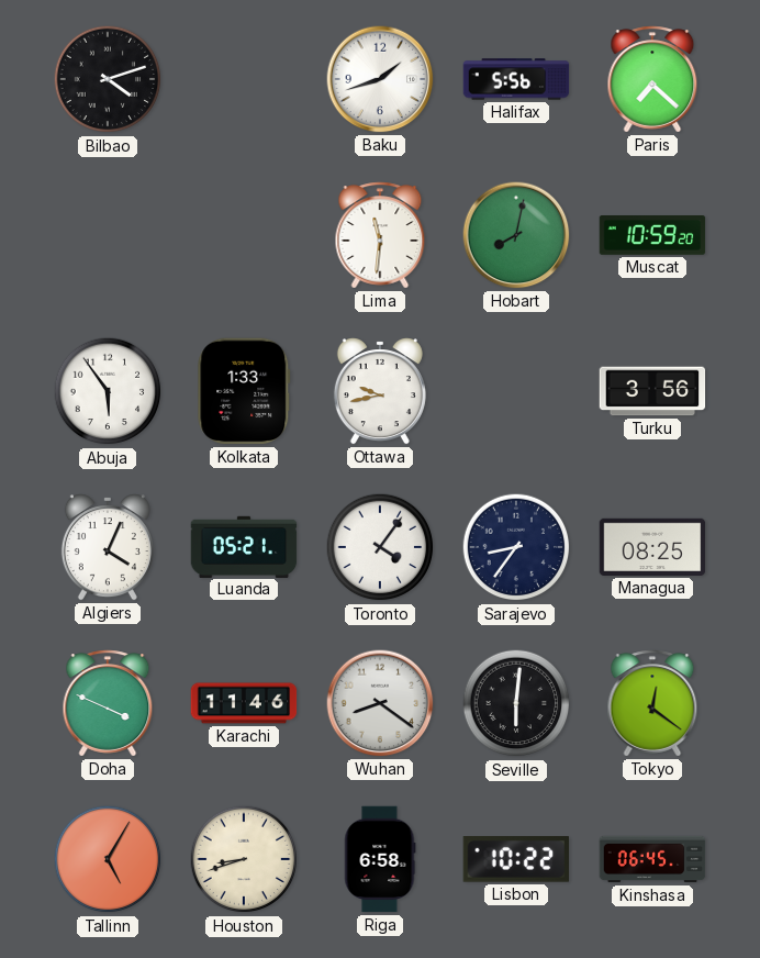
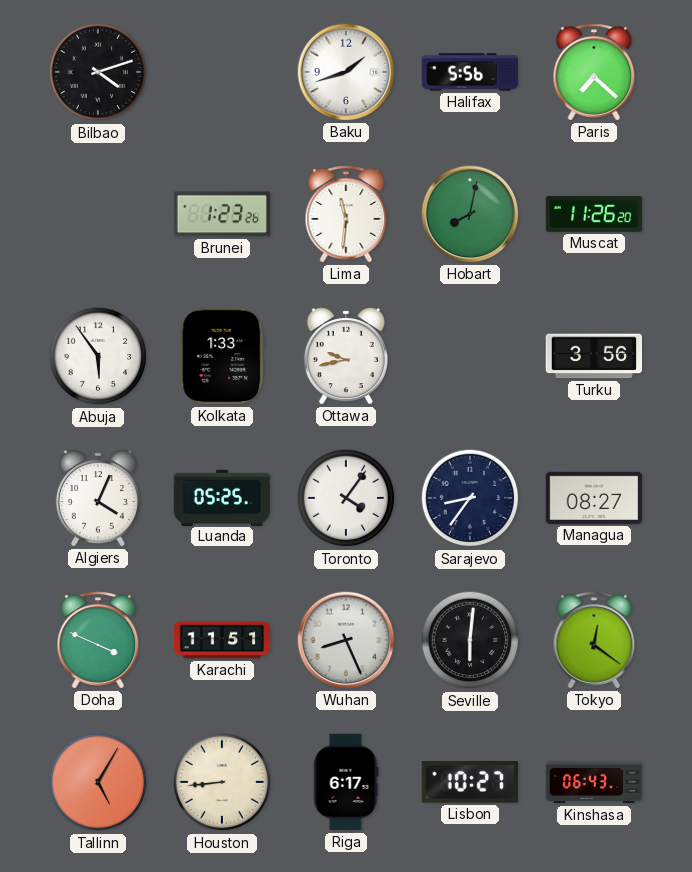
Brunei: none -> 1:23 (222, 214)
Muscat: 10:59 -> 11:26 (594, 215)
Luanda: 05:21 -> 05:25 (222, 497)
Managua: 08:25 -> 08:27 (594, 498)
Karachi: 11:46 -> 11:51 (222, 640)
Wuhan: 8:21 -> 8:26 (346, 640)
Houston: 8:42 -> 8:44 (222, 782)
Riga: 6:58 -> 6:17 (346, 782)
Lisbon: 10:22 -> 10:27 (469, 782)
Kinshasa: 06:45 -> 06:43 (594, 782)
